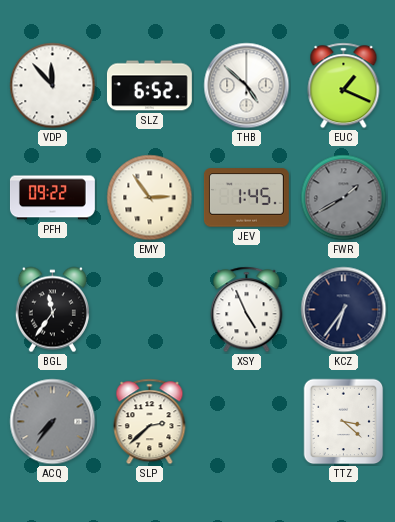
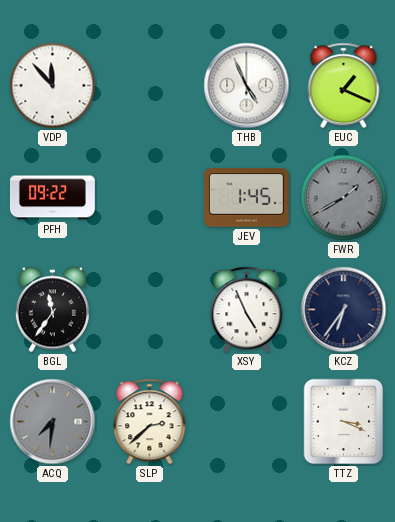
SLZ: 6:52 -> none (149, 86)
THB: 4:52 -> 4:56 (247, 86)
EMY: 2:54 -> none (150, 198)
ACQ: 7:36 -> 7:31 (53, 422)
TTZ: 3:22 -> 3:19 (344, 422)
